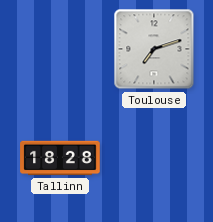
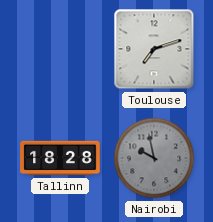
Nairobi: none -> 9:58 (154, 158)
